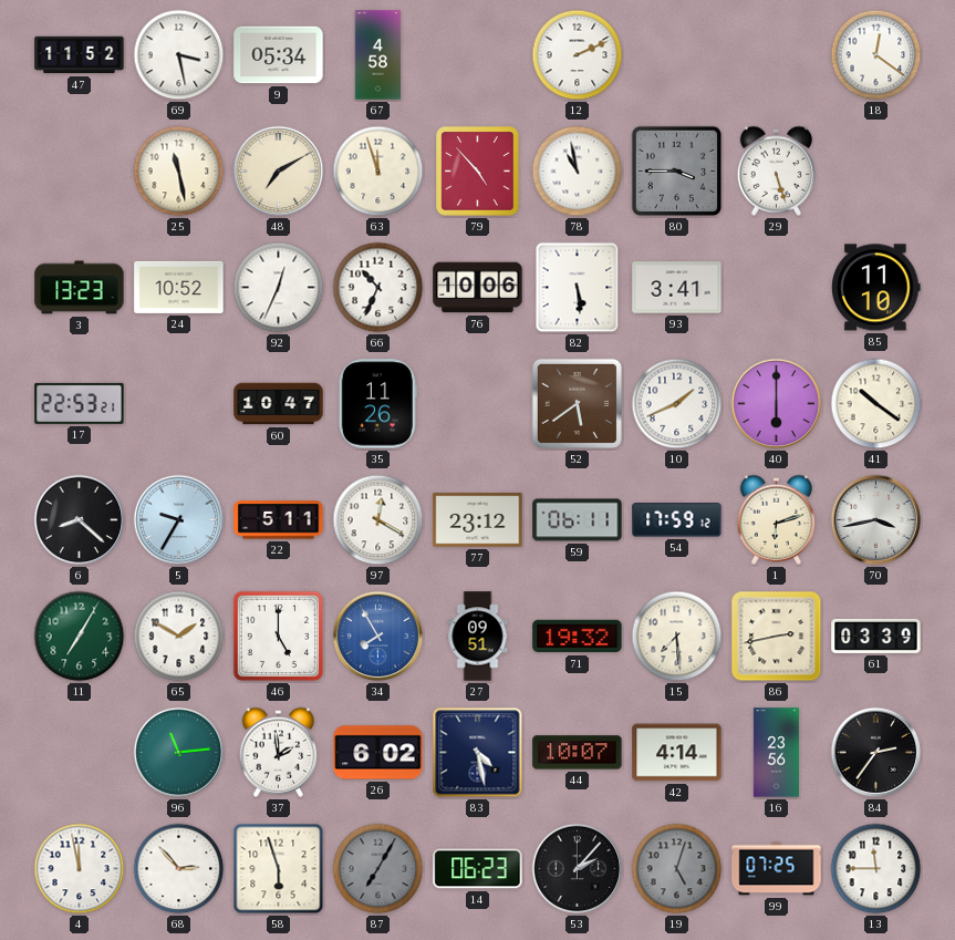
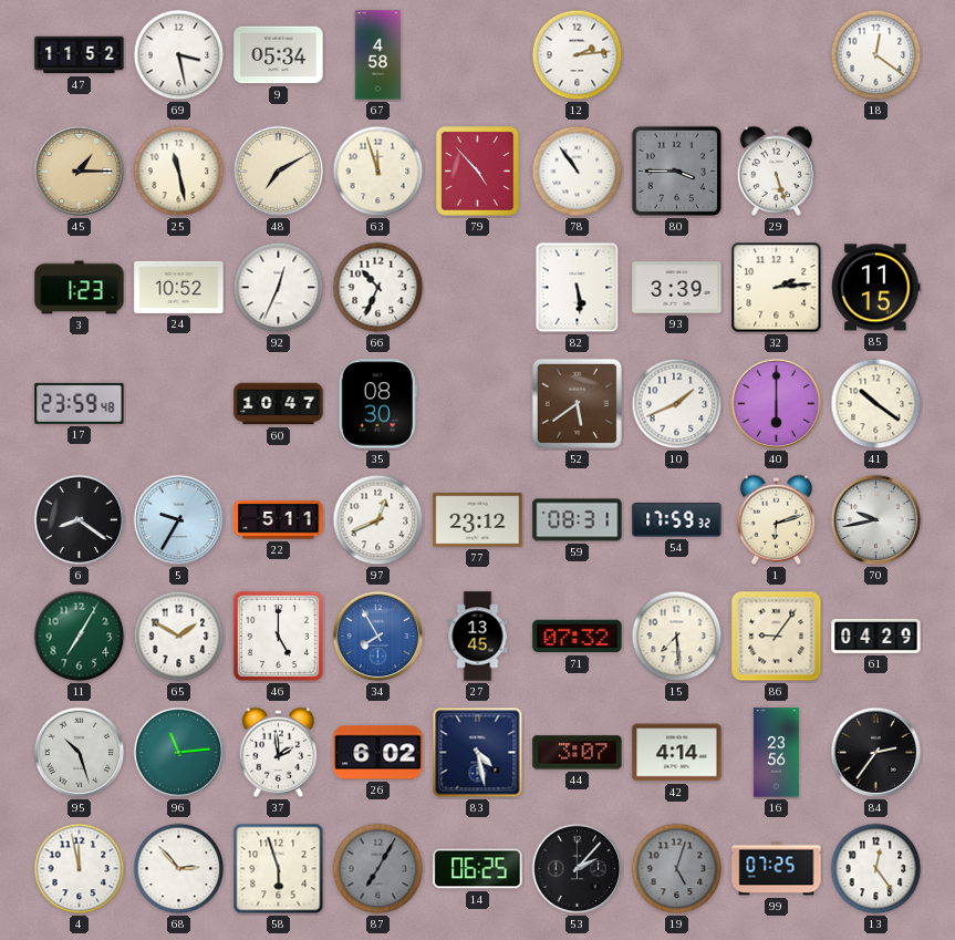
12: 2:11 -> 2:14 (578, 55)
45: none -> 1:15 (80, 172)
78: 10:58 -> 10:54 (578, 172)
3: 13:23 -> 1:23 (80, 288)
76: 10:06 -> none (478, 288)
93: 3:41 -> 3:39 (677, 288)
32: none -> 2:14 (777, 288)
85: 11:10 -> 11:15 (876, 288)
17: 22:53 -> 23:59 (80, 403)
35: 11:26 -> 08:30 (377, 404)
6: 8:22 -> 8:21 (80, 520)
97: 12:20 -> 12:41 (378, 520)
59: 06:11 -> 08:31 (578, 520)
54: 17:59:12 -> 17:59:32 (677, 520)
70: 3:43 -> 9:43 (876, 520)
27: 09:51 -> 13:45 (478, 637)
71: 19:32 -> 07:32 (578, 637)
86: 2:43 -> 9:06 (777, 637)
61: 03:39 -> 04:29 (876, 636)
95: none -> 10:27 (80, 753)
44: 10:07 -> 3:07 (578, 753)
14: 06:23 -> 06:25 (478, 869)
13: 11:45 -> 12:24 (876, 869)
